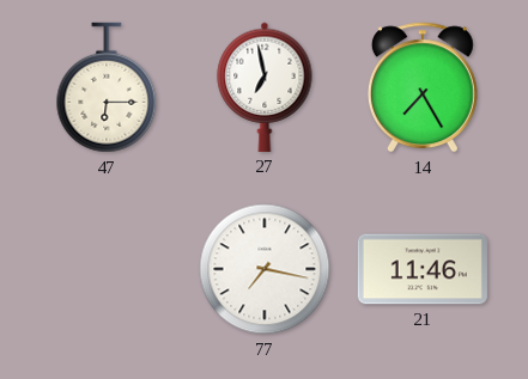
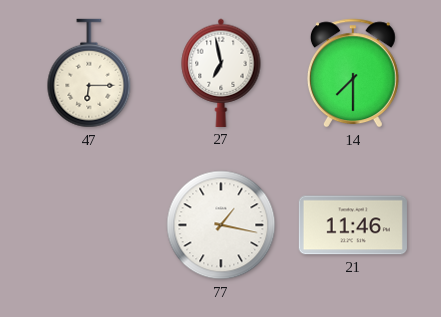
14: 7:25 -> 7:30 (353, 73)
77: 7:17 -> 1:17 (221, 225)
